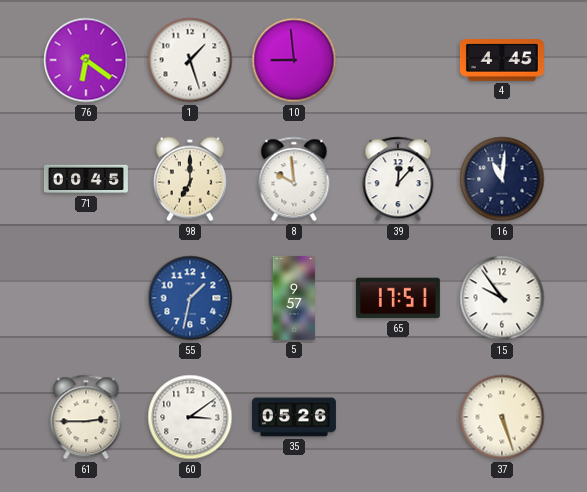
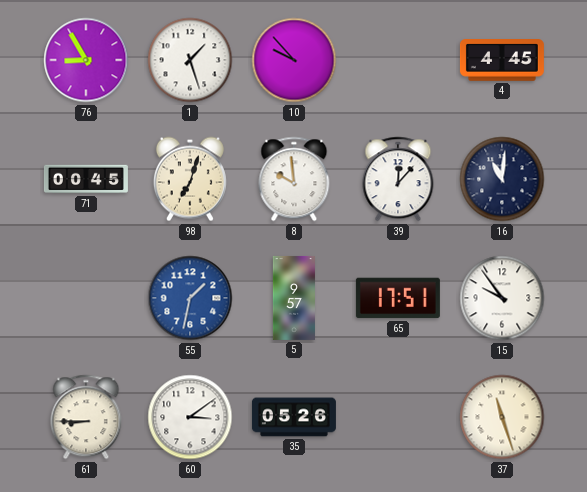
76: 6:21 -> 8:55 (86, 60)
10: 8:59 -> 9:53 (294, 60)
98: 7:00 -> 7:03 (190, 179)
61: 2:45 -> 8:45 (86, 417)
37: 5:27 -> 11:27 (502, 417)
